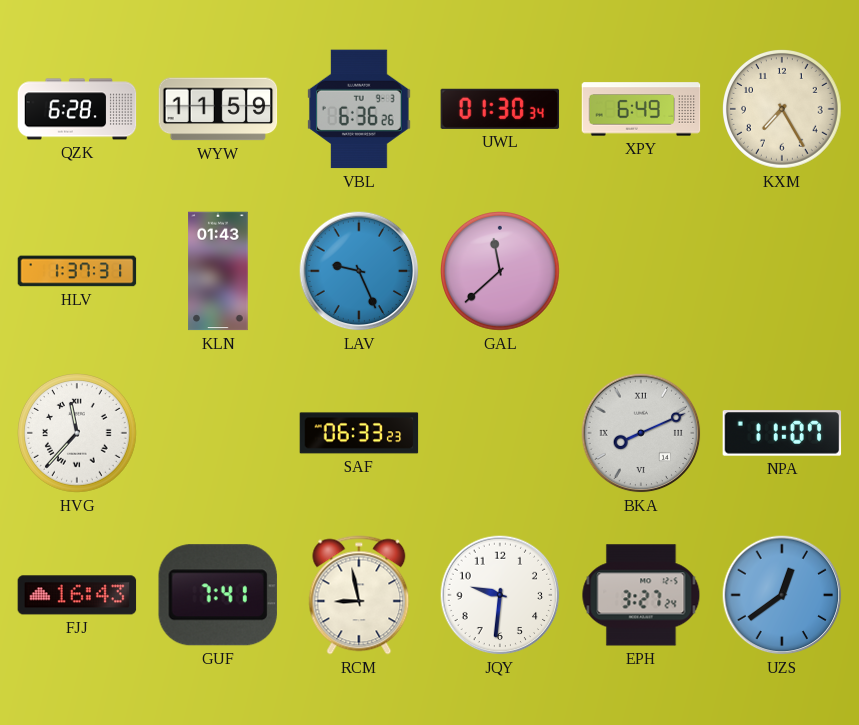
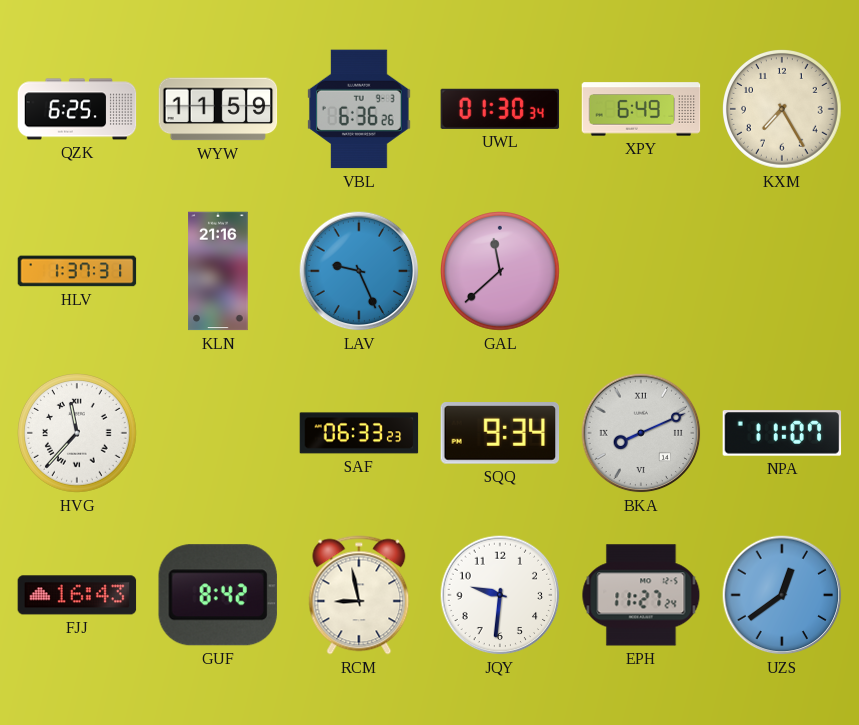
QZK: 6:28 -> 6:25 (77, 109)
KLN: 01:43 -> 21:16 (218, 271)
SQQ: none -> 9:34 (500, 433)
GUF: 7:41 -> 8:42 (218, 595)
EPH: 3:27 -> 11:27 (641, 595)
